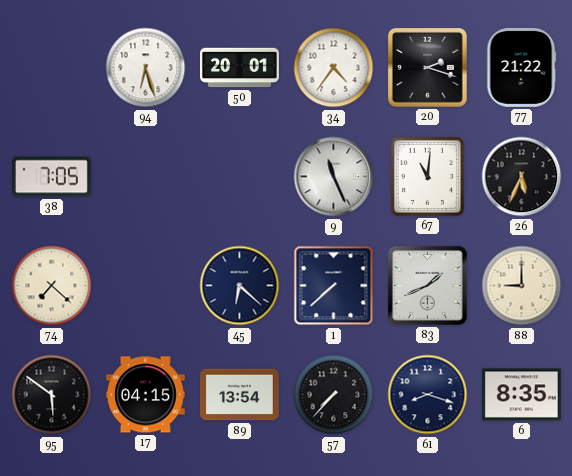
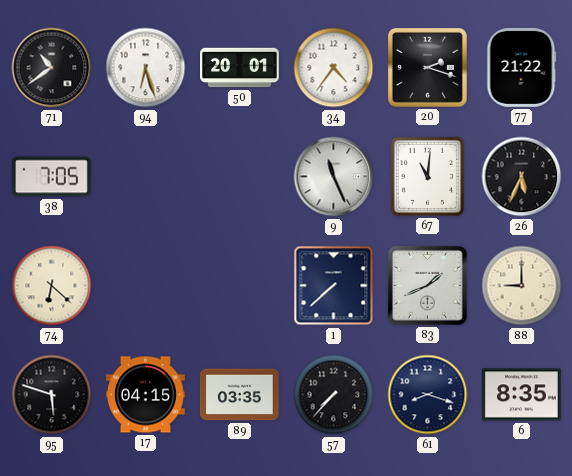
71: none -> 10:39 (52, 68)
74: 7:22 -> 6:22 (52, 286)
45: 6:22 -> none (240, 286)
95: 5:51 -> 5:48 (52, 395)
89: 13:54 -> 03:35 (239, 395)
